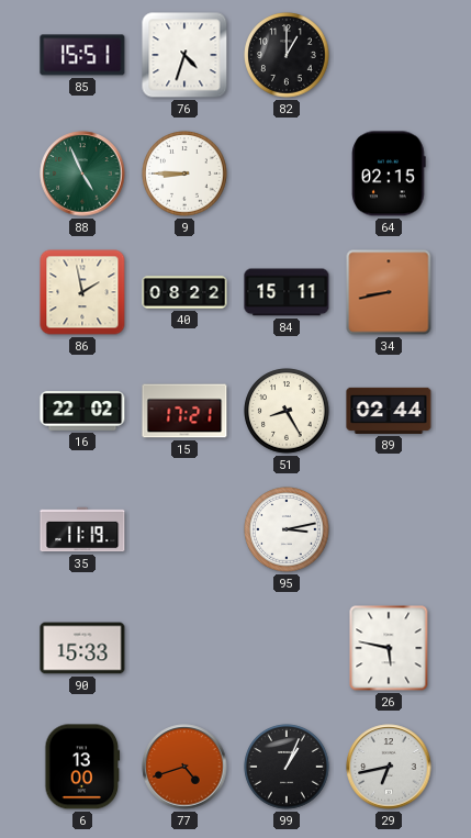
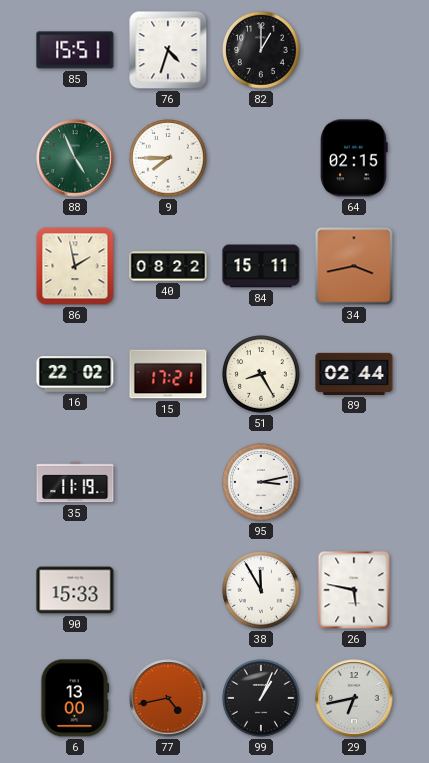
9: 8:45 -> 7:45 (168, 158)
34: 8:43 -> 3:43 (354, 266)
38: none -> 11:55 (261, 590)
77: 4:42 -> 4:43 (168, 698)
